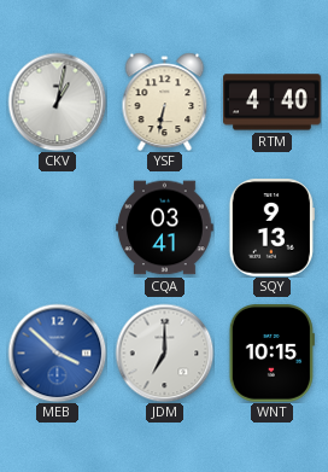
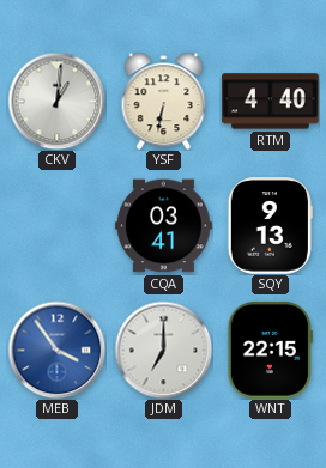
CKV: 1:02 -> 1:01 (56, 101)
MEB: 3:52 -> 3:54 (56, 350)
WNT: 10:15 -> 22:15 (270, 351)
